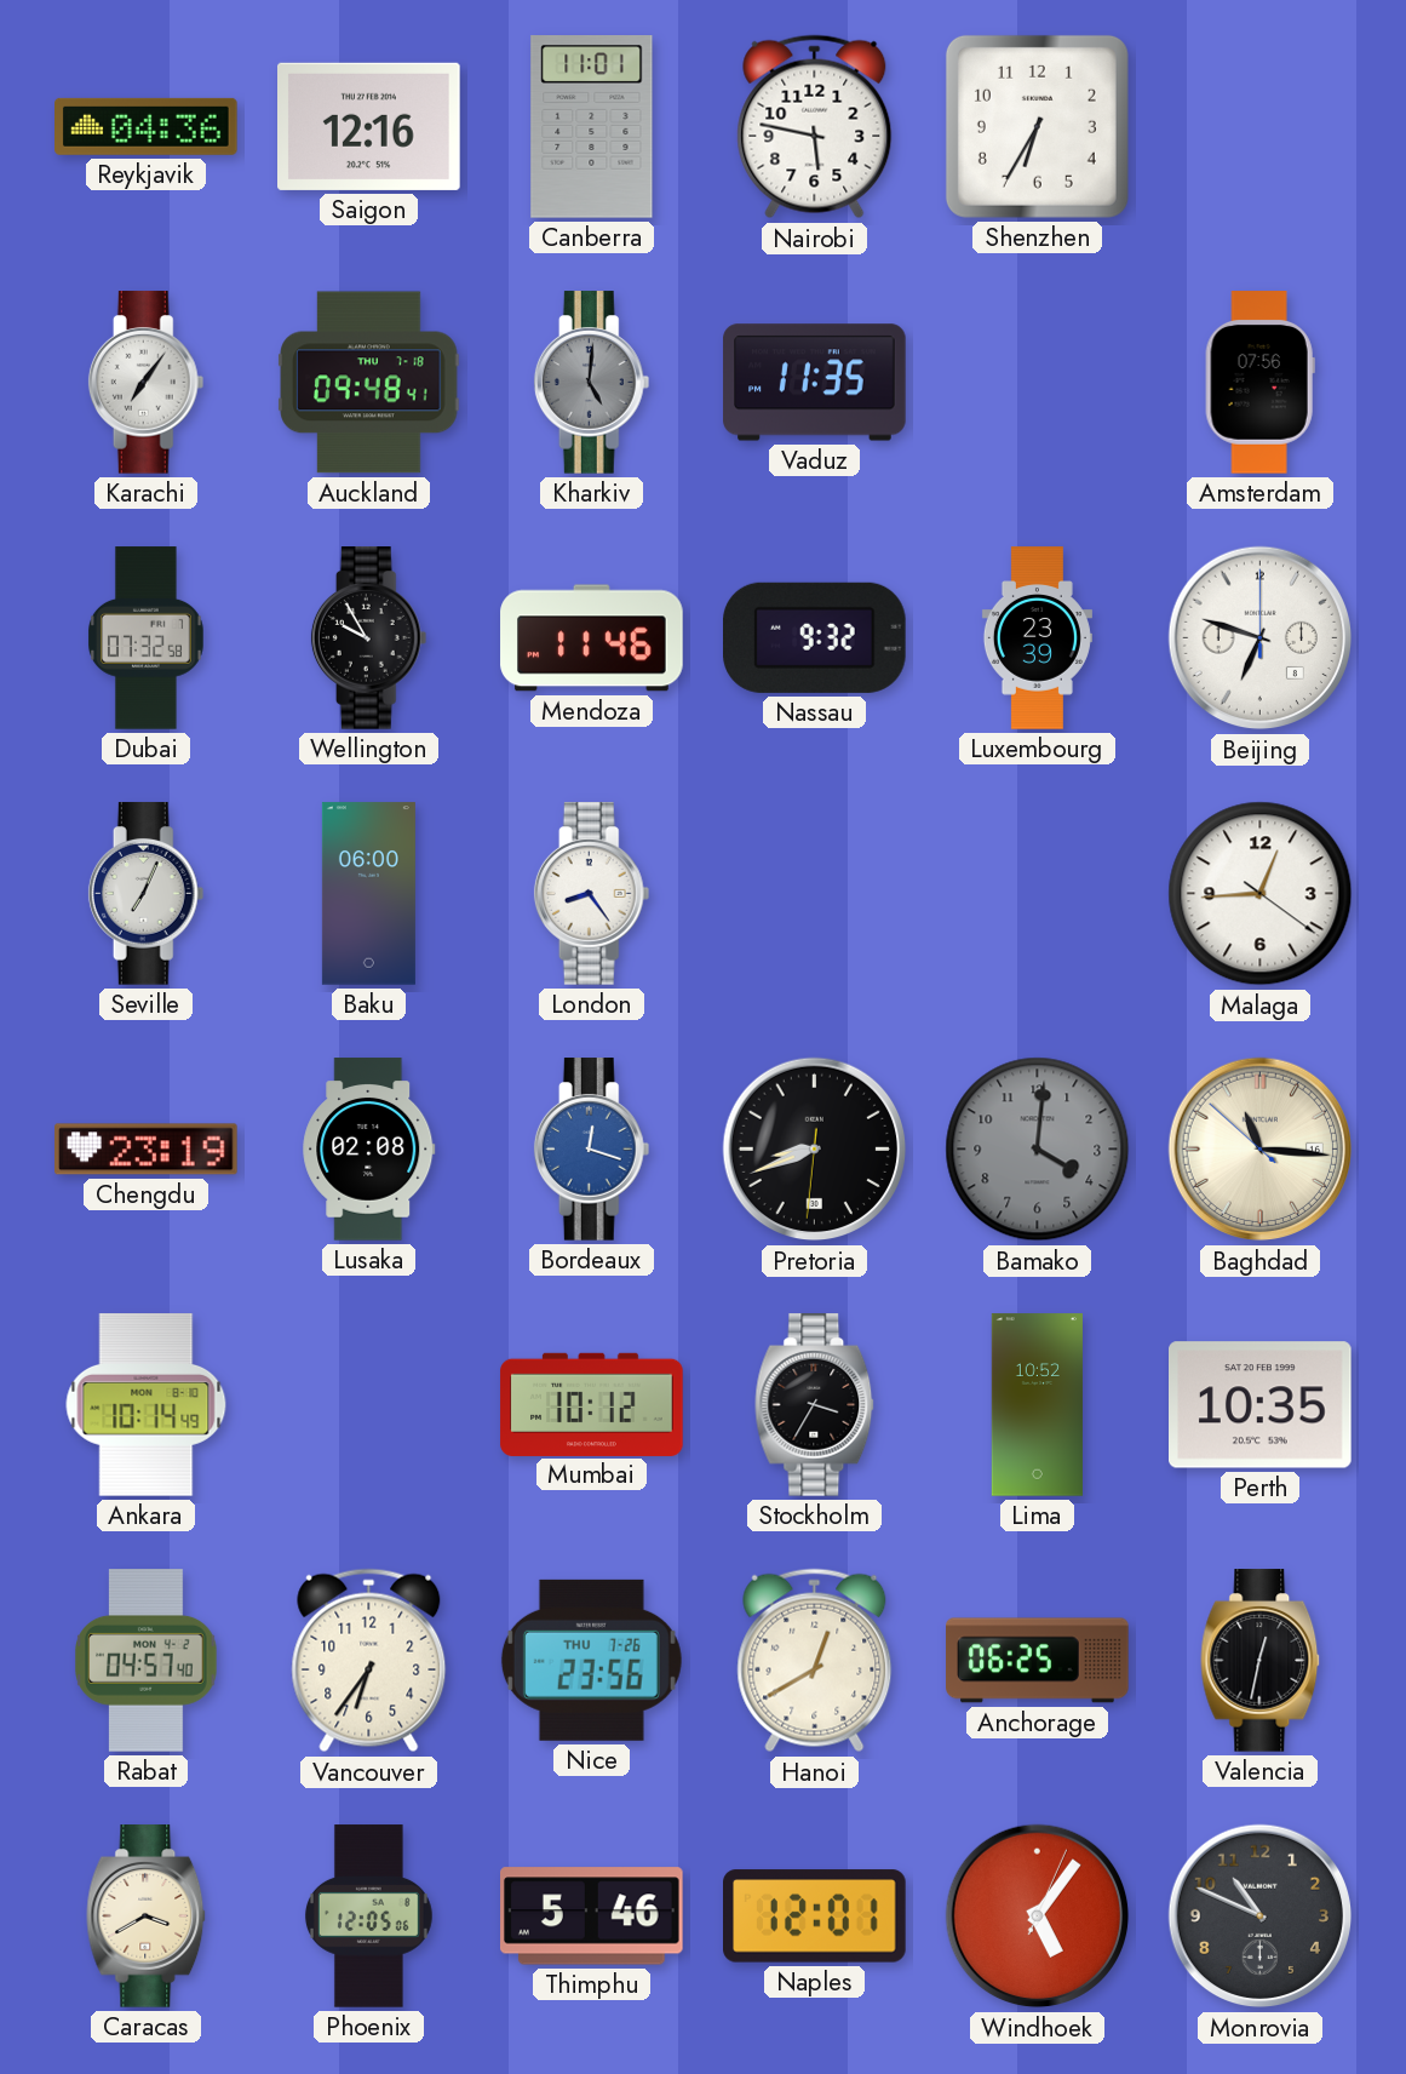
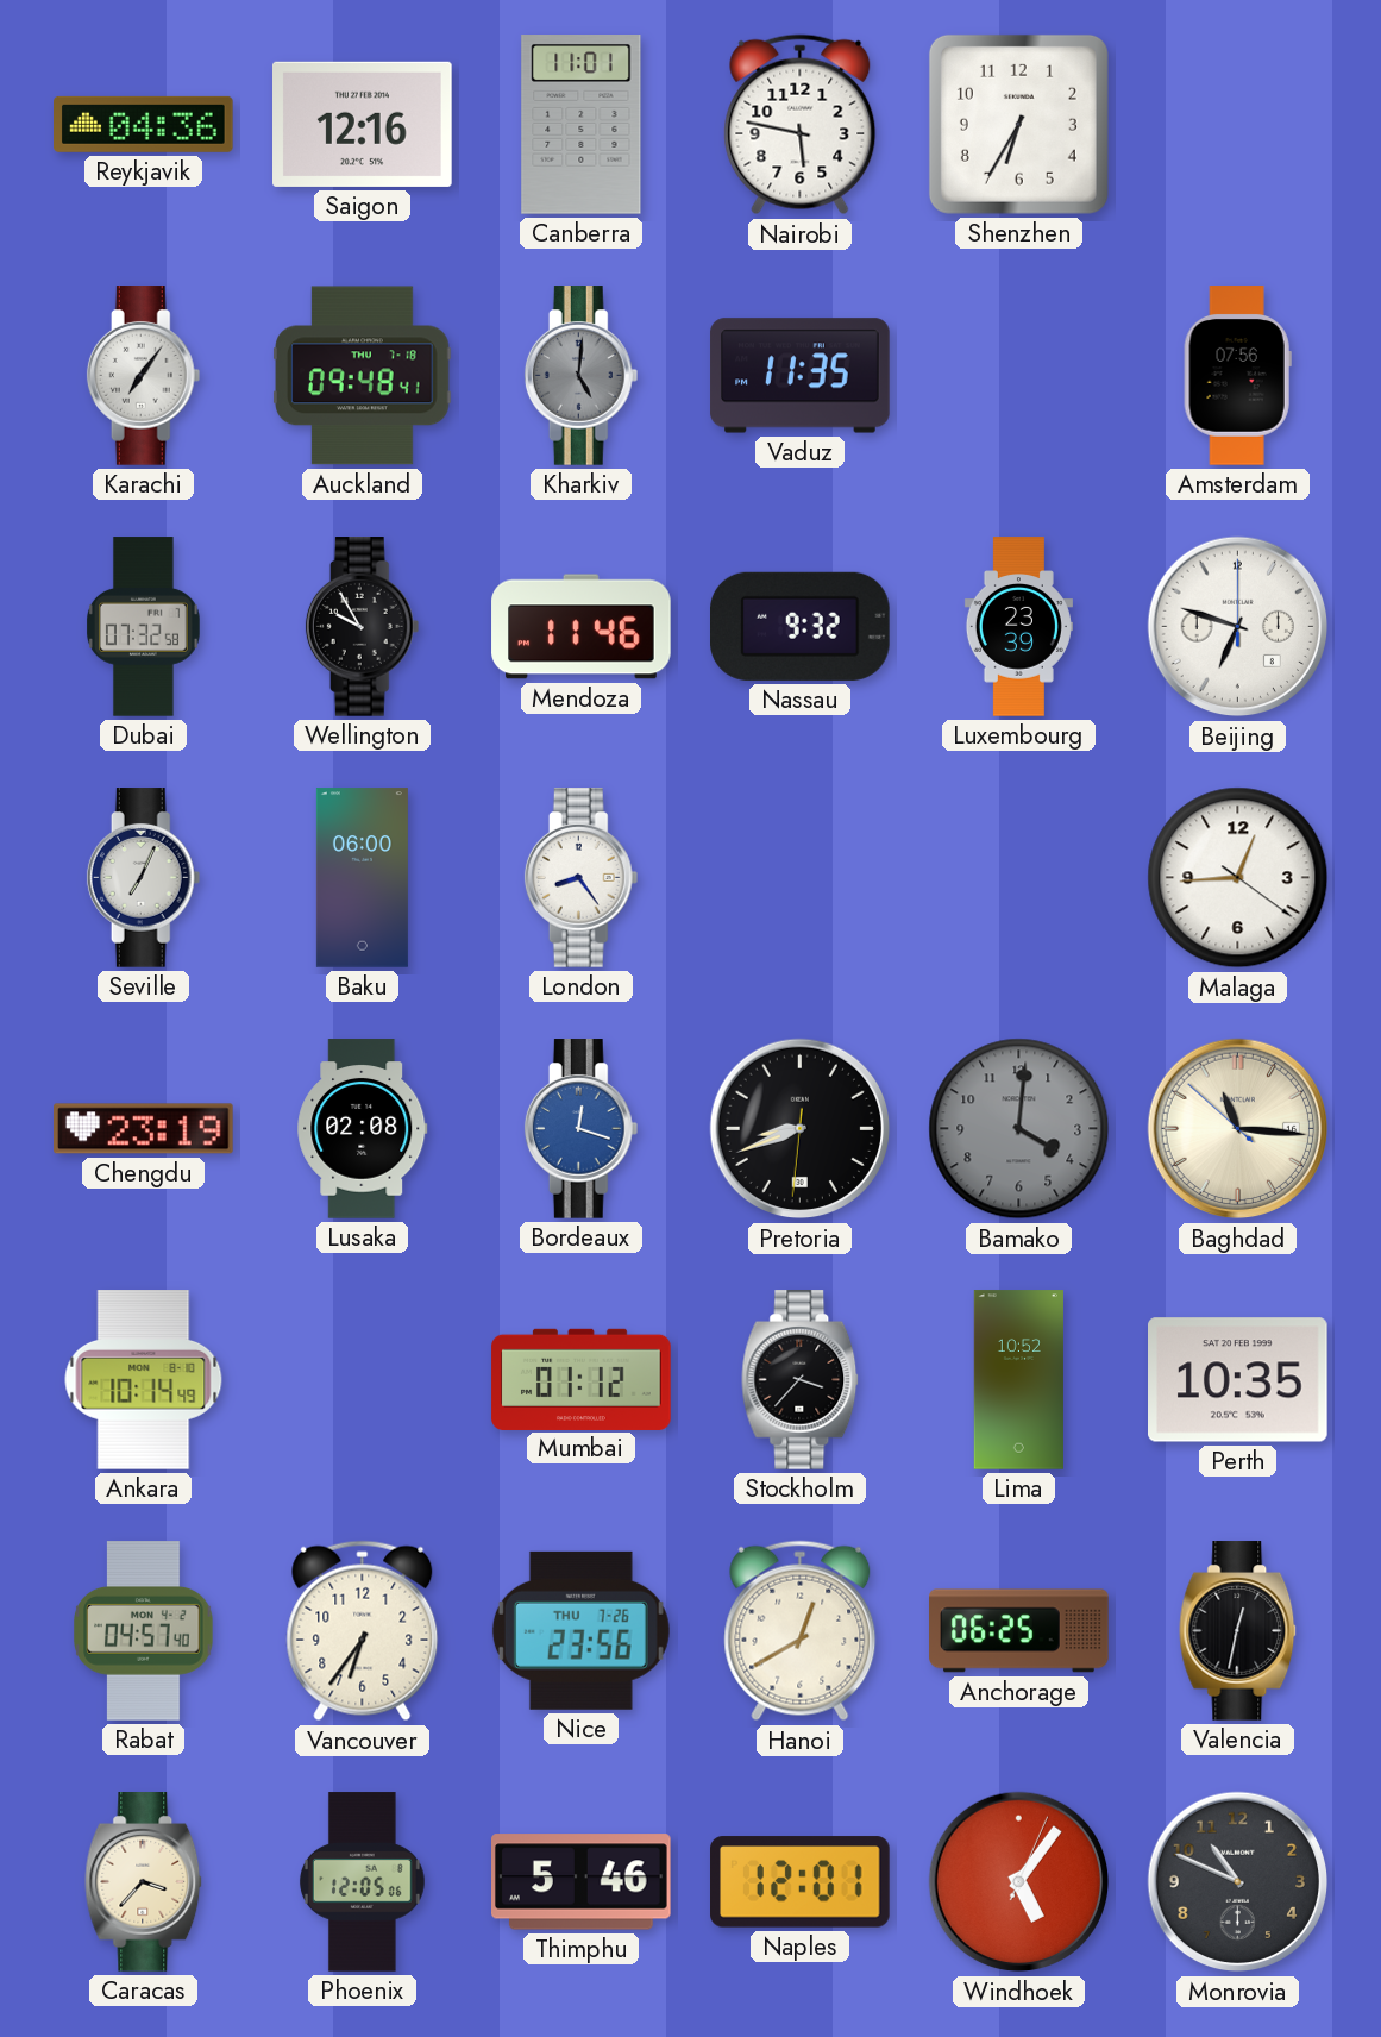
Mumbai: 10:12 -> 01:12 (582, 1379)
Stockholm: 3:35 -> 3:37 (801, 1380)
Caracas: 3:40 -> 3:37 (144, 1882)
